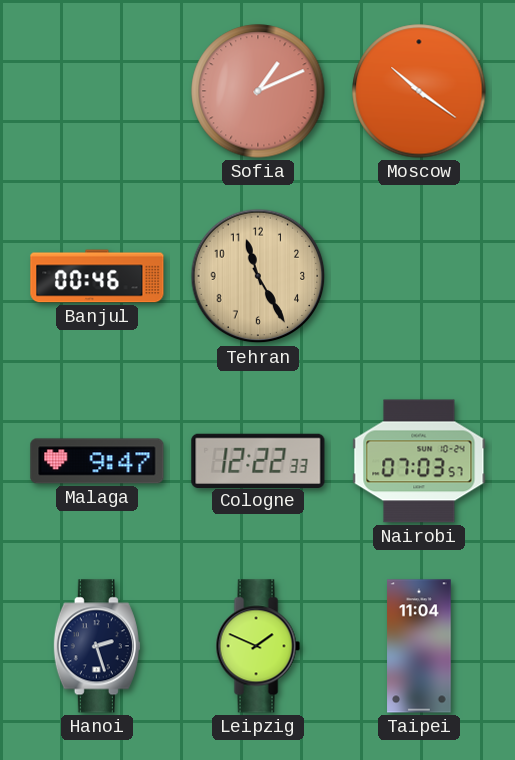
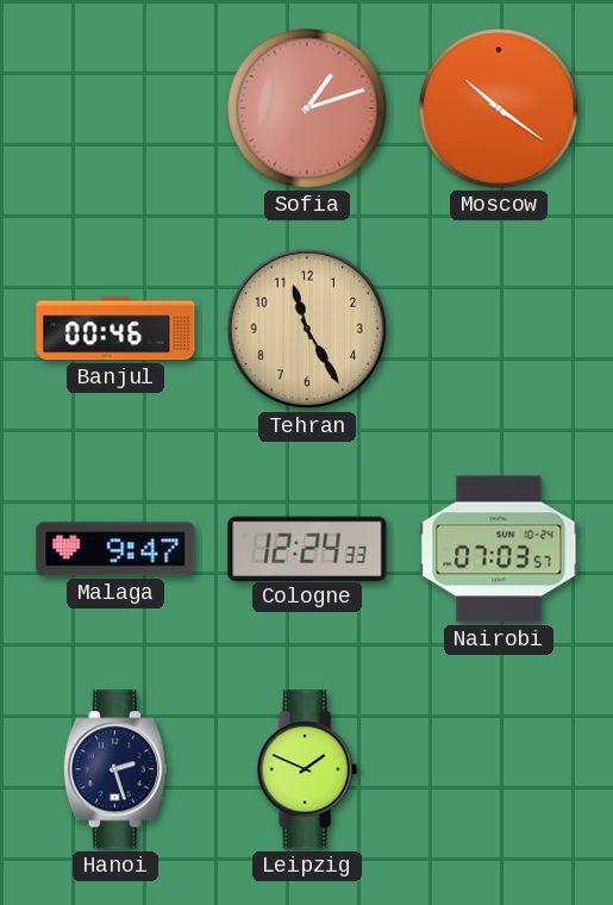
Sofia: 1:11 -> 1:12 (307, 108)
Cologne: 12:22 -> 12:24 (307, 548)
Taipei: 11:04 -> none (419, 646)
